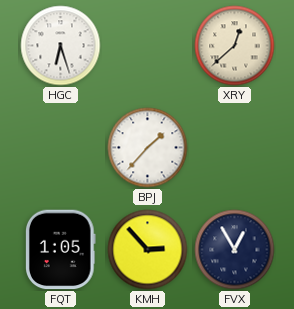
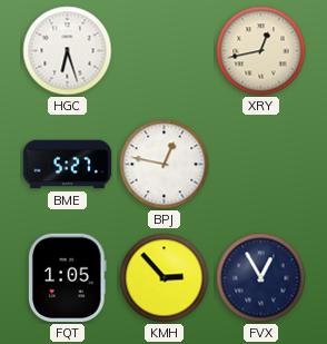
XRY: 12:38 -> 12:43 (261, 51)
BME: none -> 5:27 (68, 165)
BPJ: 1:37 -> 12:47 (165, 165)
